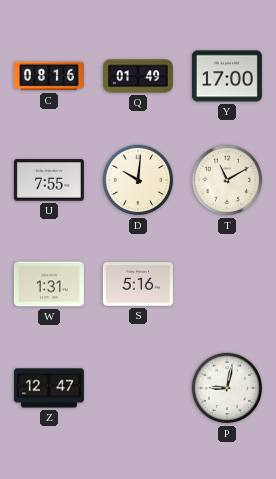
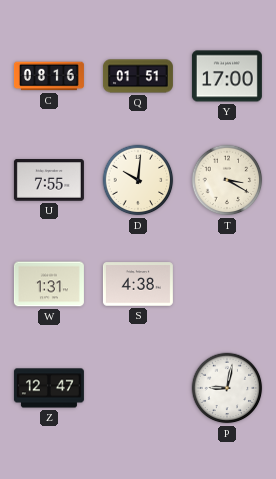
Q: 01:49 -> 01:51 (138, 76)
T: 11:10 -> 3:20 (227, 180)
S: 5:16 -> 4:38 (138, 284)
